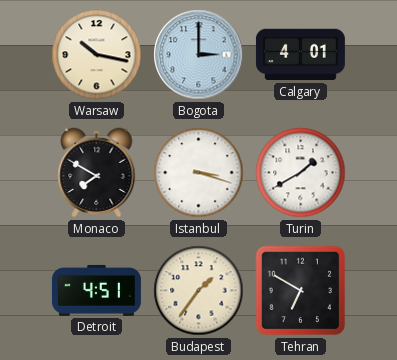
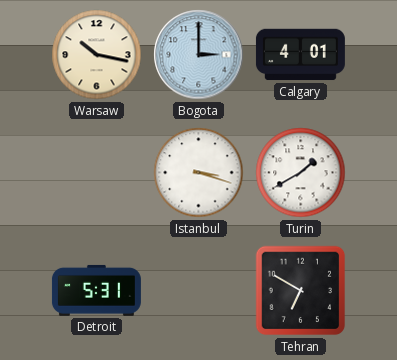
Monaco: 7:50 -> none (97, 173)
Detroit: 4:51 -> 5:31 (96, 290)
Budapest: 1:36 -> none (199, 291)
